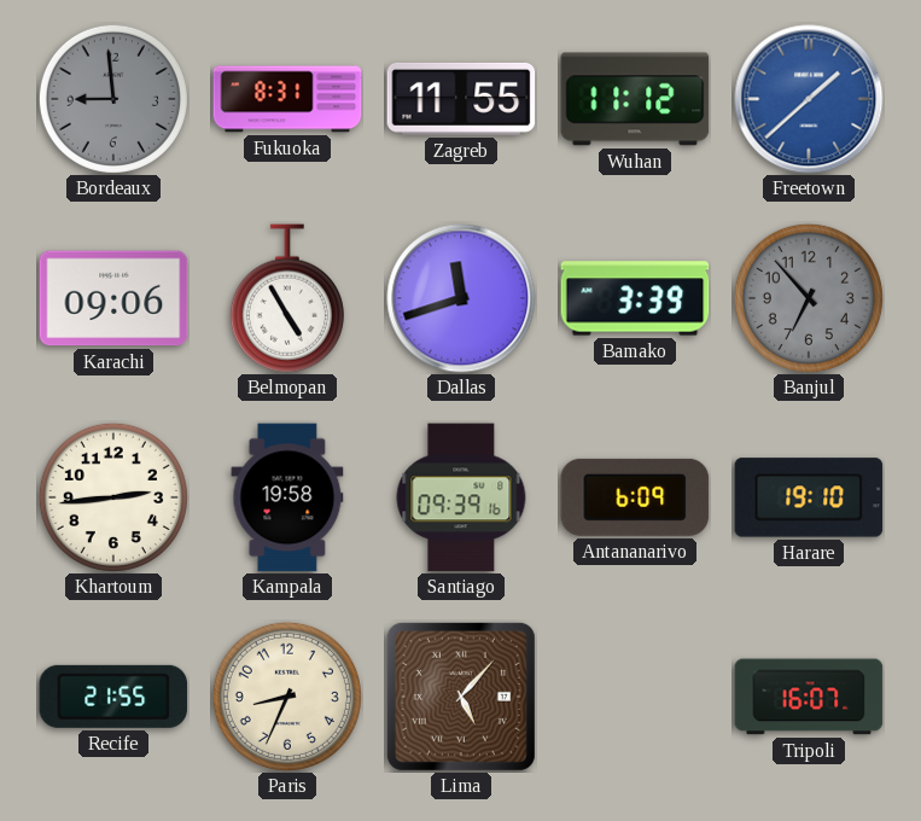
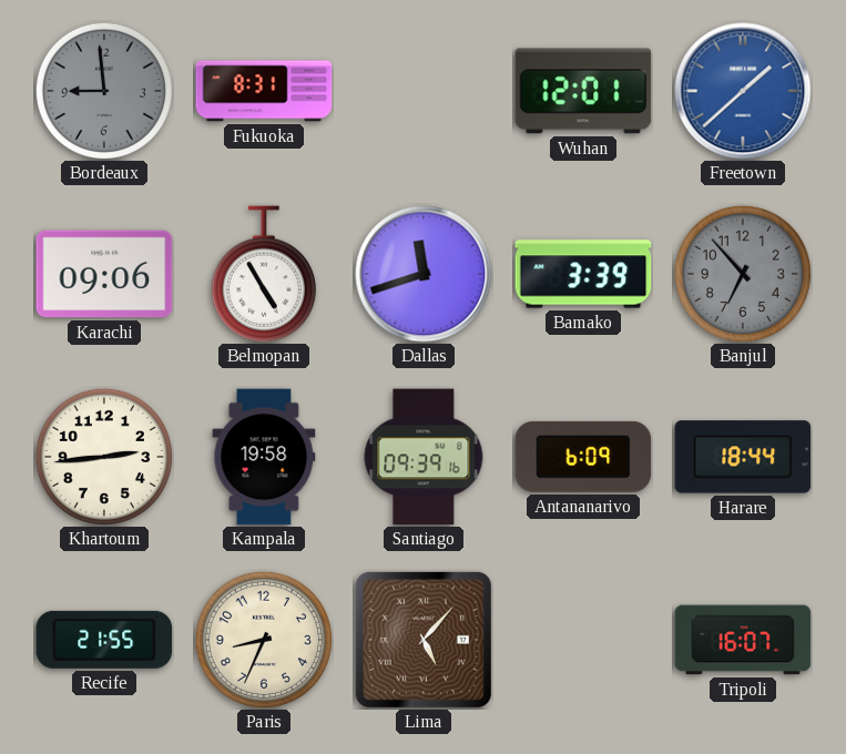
Zagreb: 11:55 -> none (461, 99)
Wuhan: 11:12 -> 12:01 (583, 91)
Harare: 19:10 -> 18:44 (743, 457)
